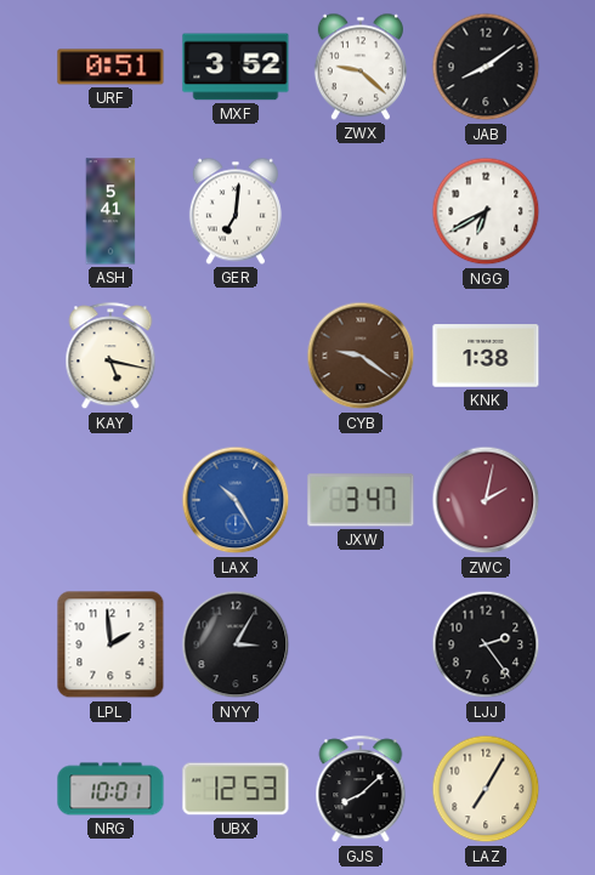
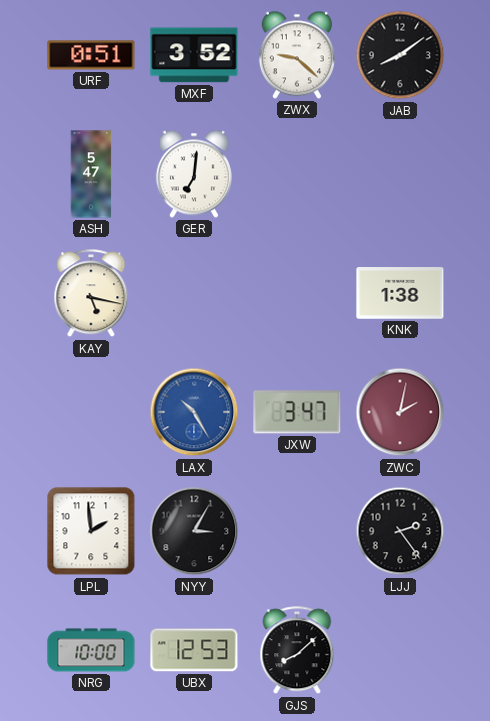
ASH: 5:41 -> 5:47 (91, 174)
NGG: 6:40 -> none (486, 211)
CYB: 9:21 -> none (361, 356)
NRG: 10:01 -> 10:00 (91, 650)
LAZ: 7:05 -> none (486, 789)
